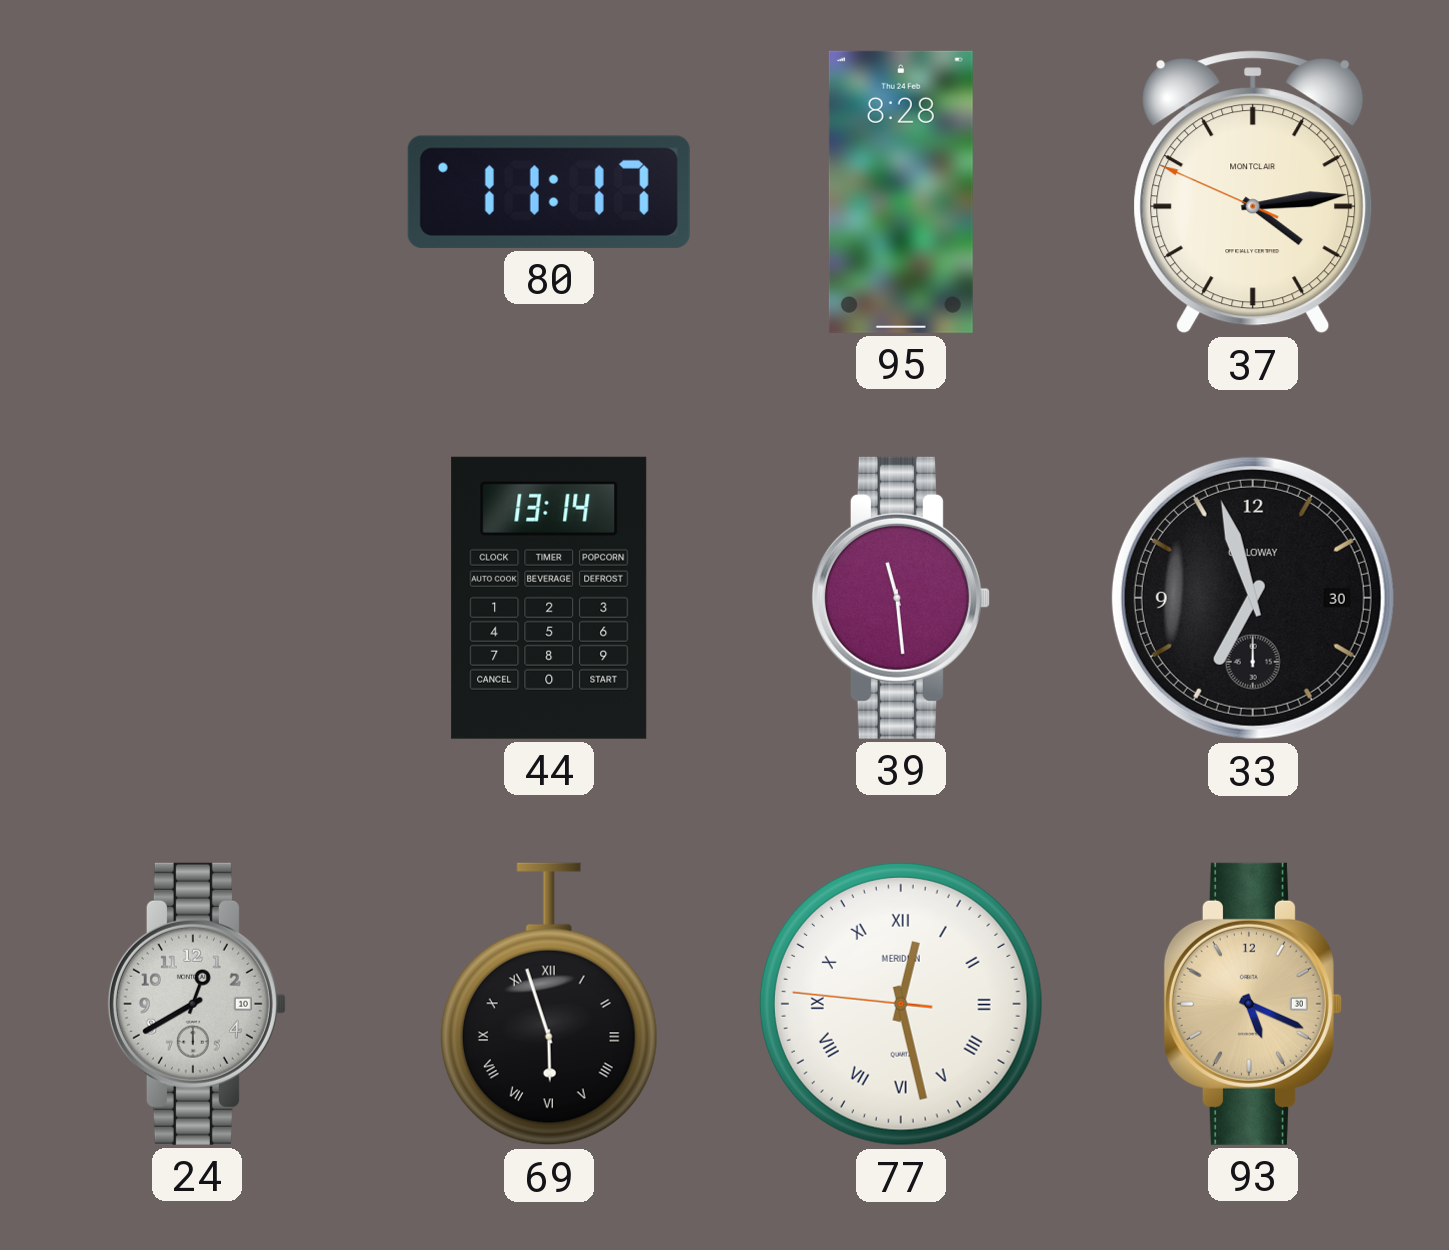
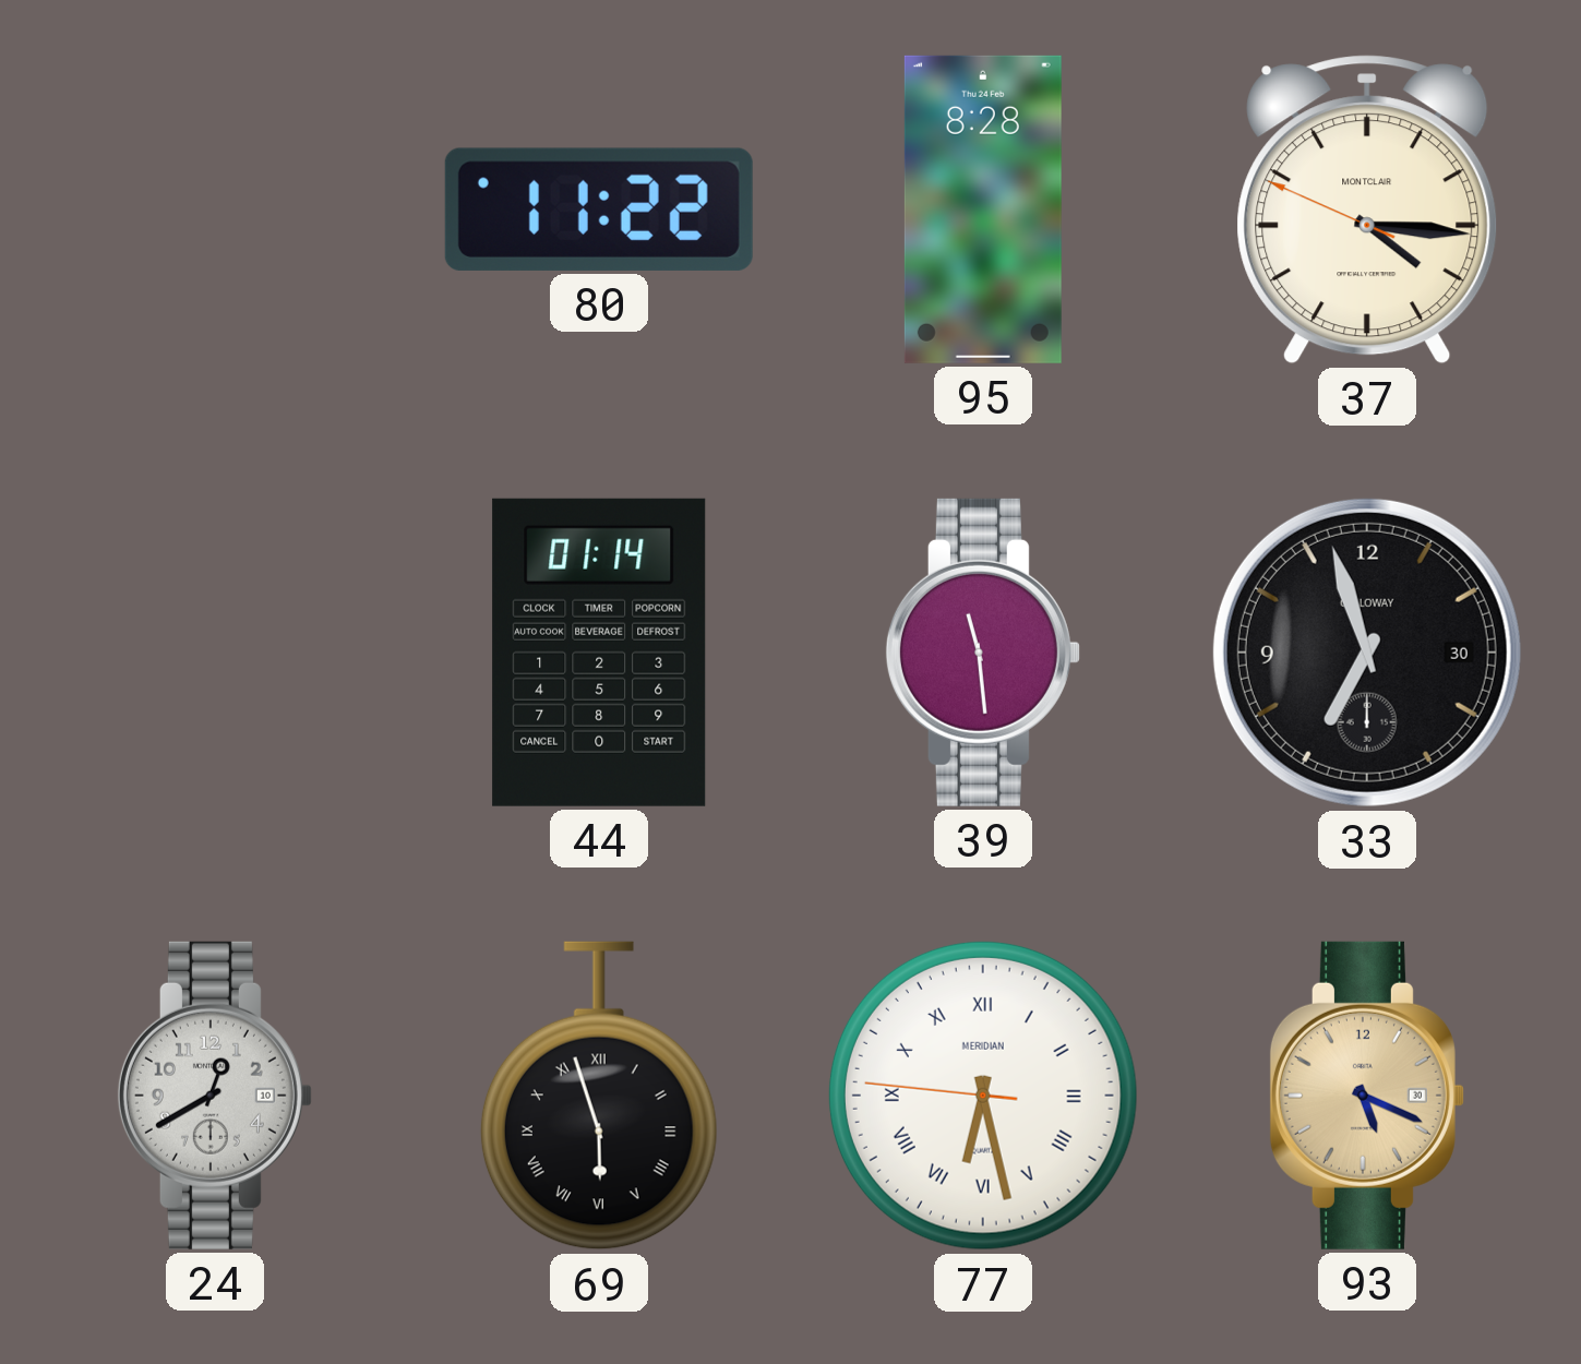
80: 11:17 -> 11:22 (599, 210)
37: 4:13 -> 4:15 (1367, 210)
44: 13:14 -> 01:14 (599, 653)
77: 12:27 -> 6:27 (983, 1096)
